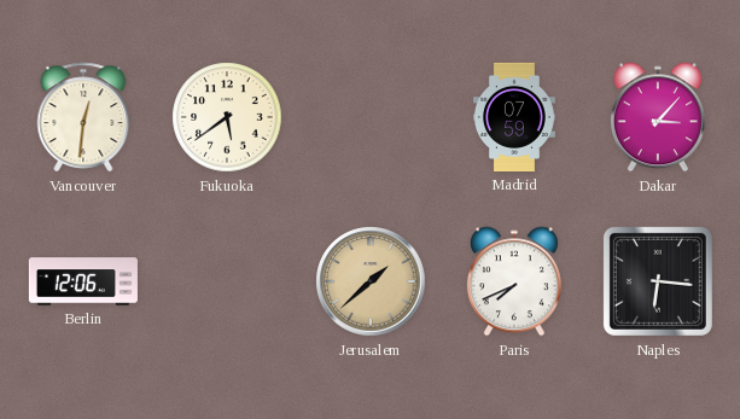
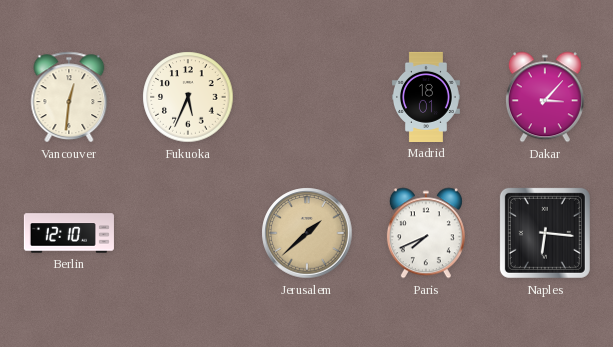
Fukuoka: 5:39 -> 5:34 (188, 97)
Madrid: 07:59 -> 18:01 (426, 97)
Berlin: 12:06 -> 12:10 (69, 233)
